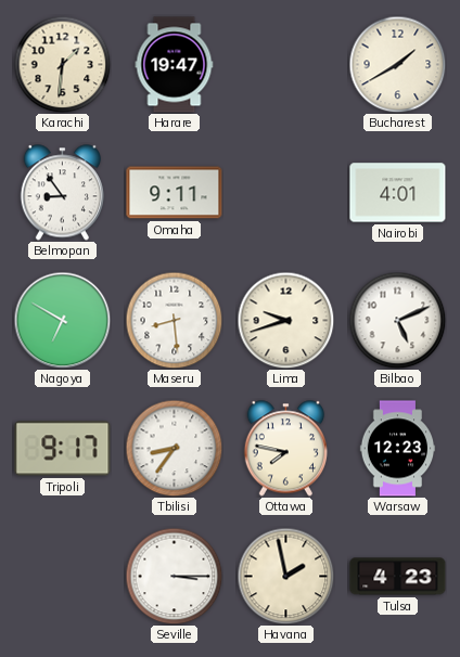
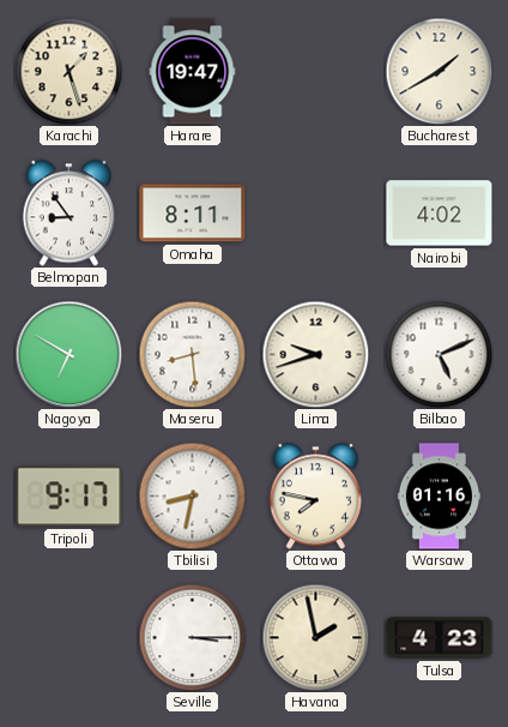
Karachi: 1:31 -> 1:27 (68, 71)
Omaha: 9:11 -> 8:11 (193, 214)
Nairobi: 4:01 -> 4:02 (440, 214)
Tbilisi: 8:36 -> 8:32 (192, 495)
Warsaw: 12:23 -> 01:16 (440, 497)
